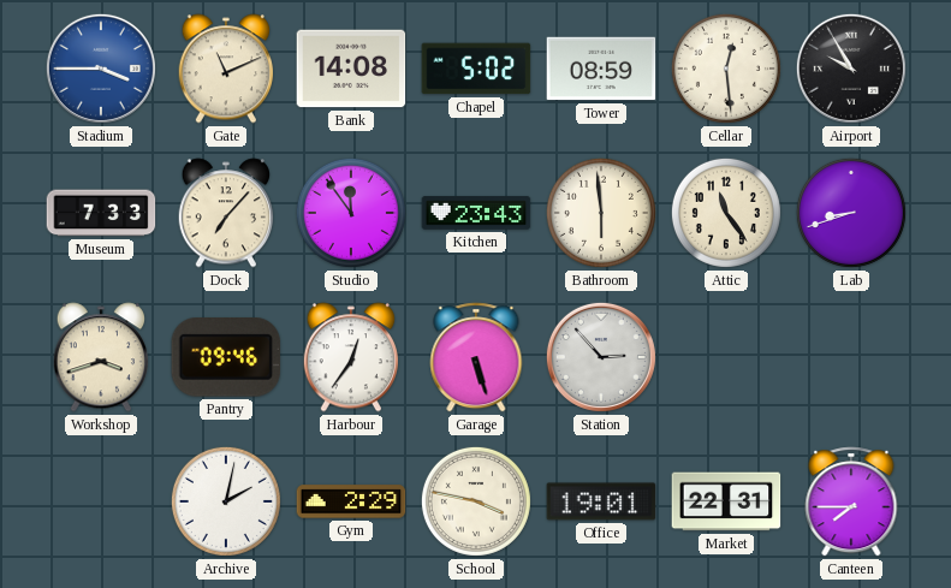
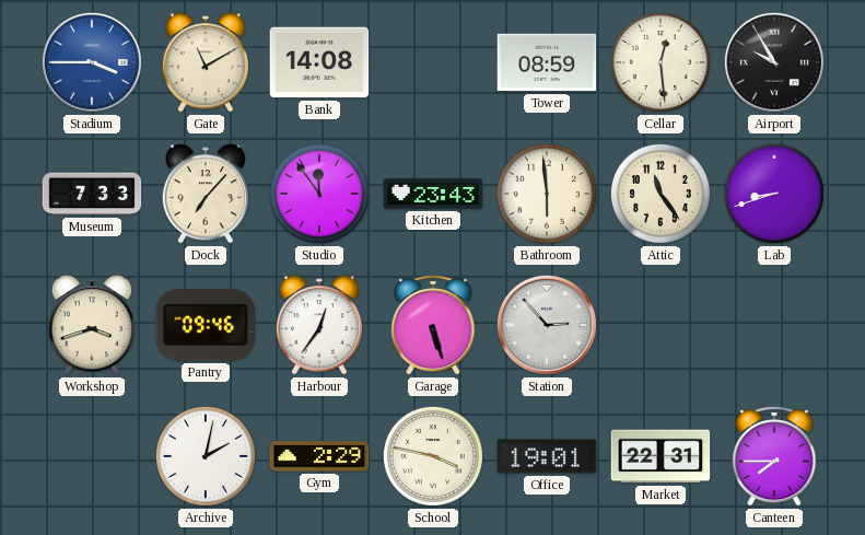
Gate: 11:11 -> 11:10 (204, 62)
Chapel: 5:02 -> none (476, 69)
